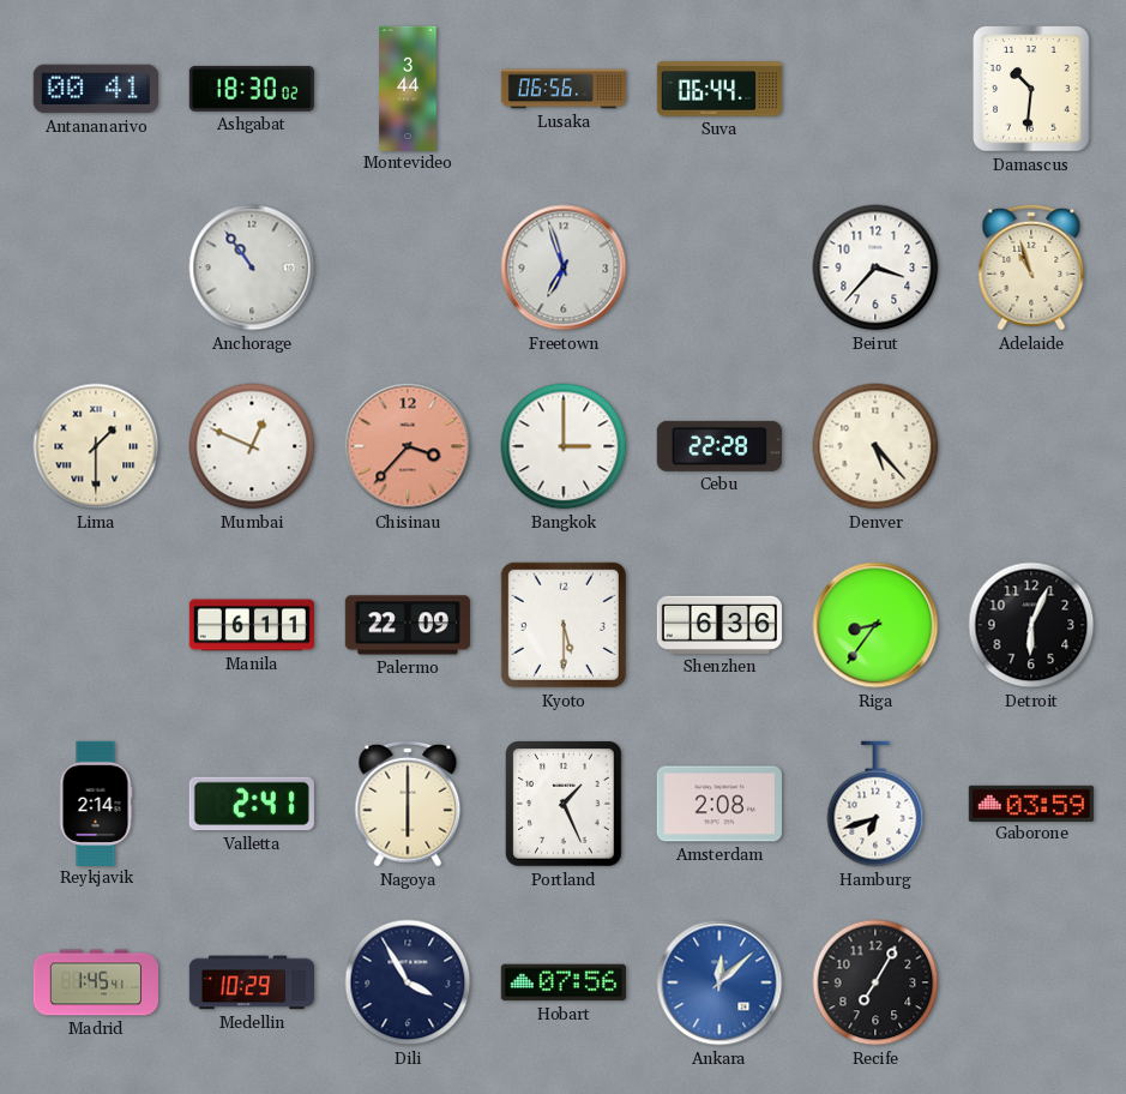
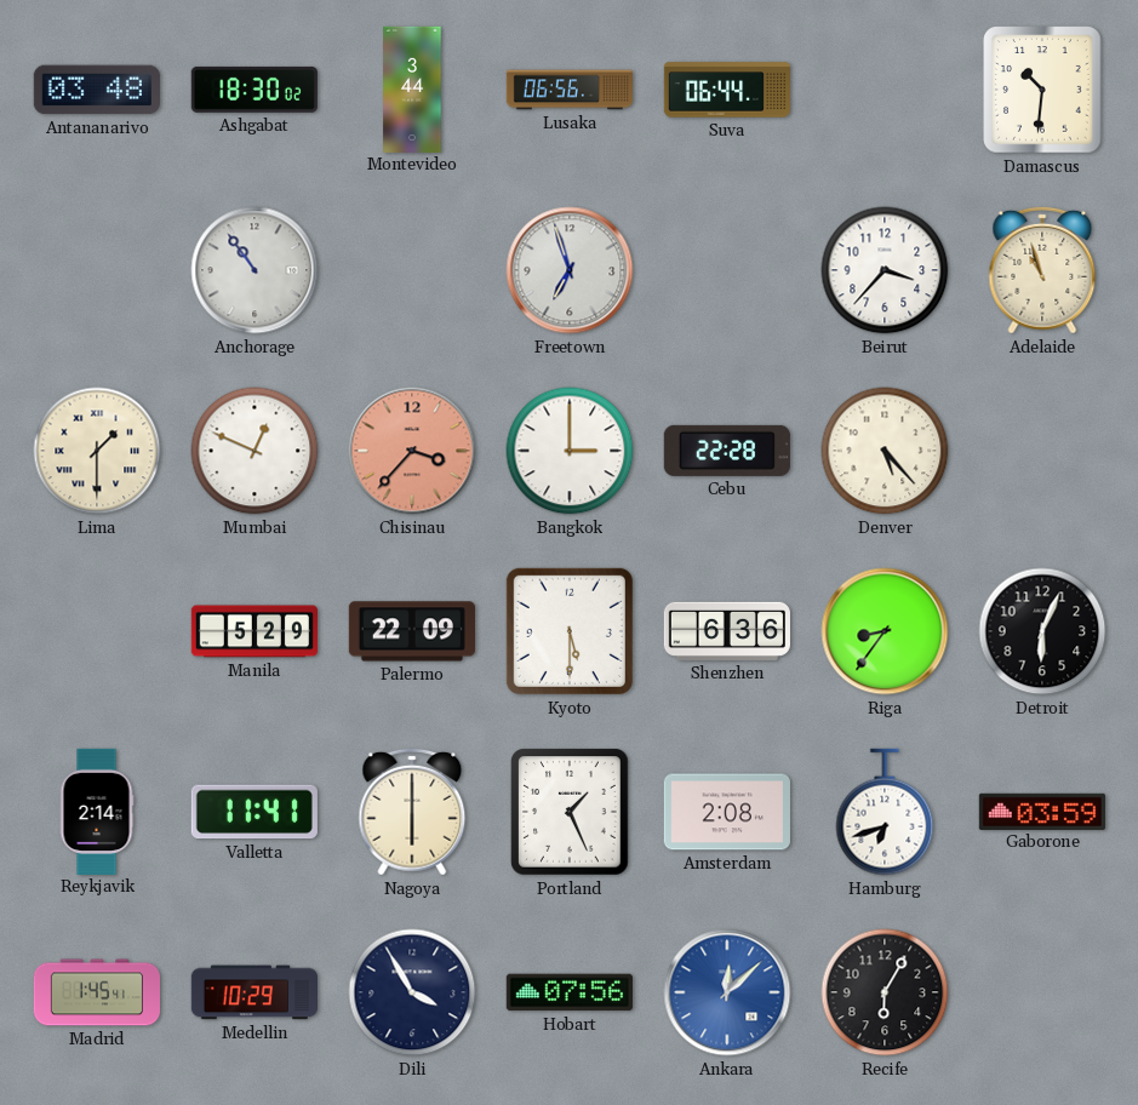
Antananarivo: 00:41 -> 03:48 (97, 90)
Manila: 6:11 -> 5:29 (253, 631)
Valletta: 2:41 -> 11:41 (255, 812)
Recife: 7:05 -> 6:05 (885, 992)
